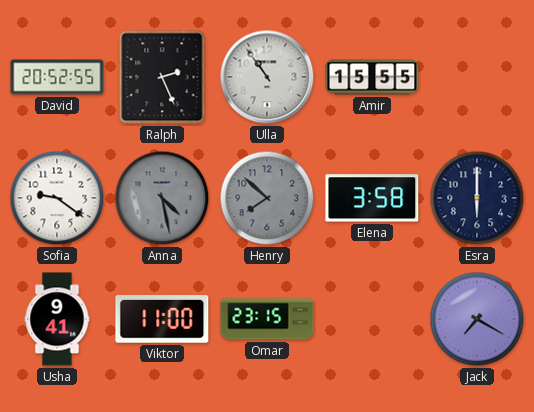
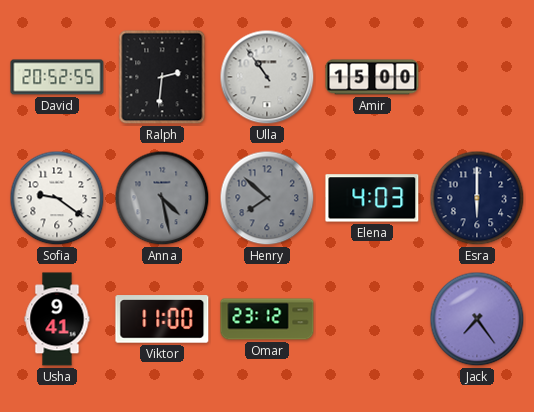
Ralph: 2:26 -> 2:31 (162, 77)
Amir: 15:55 -> 15:00 (372, 77)
Elena: 3:58 -> 4:03 (372, 198)
Omar: 23:15 -> 23:12 (267, 319)
Jack: 7:20 -> 7:24 (477, 319)
